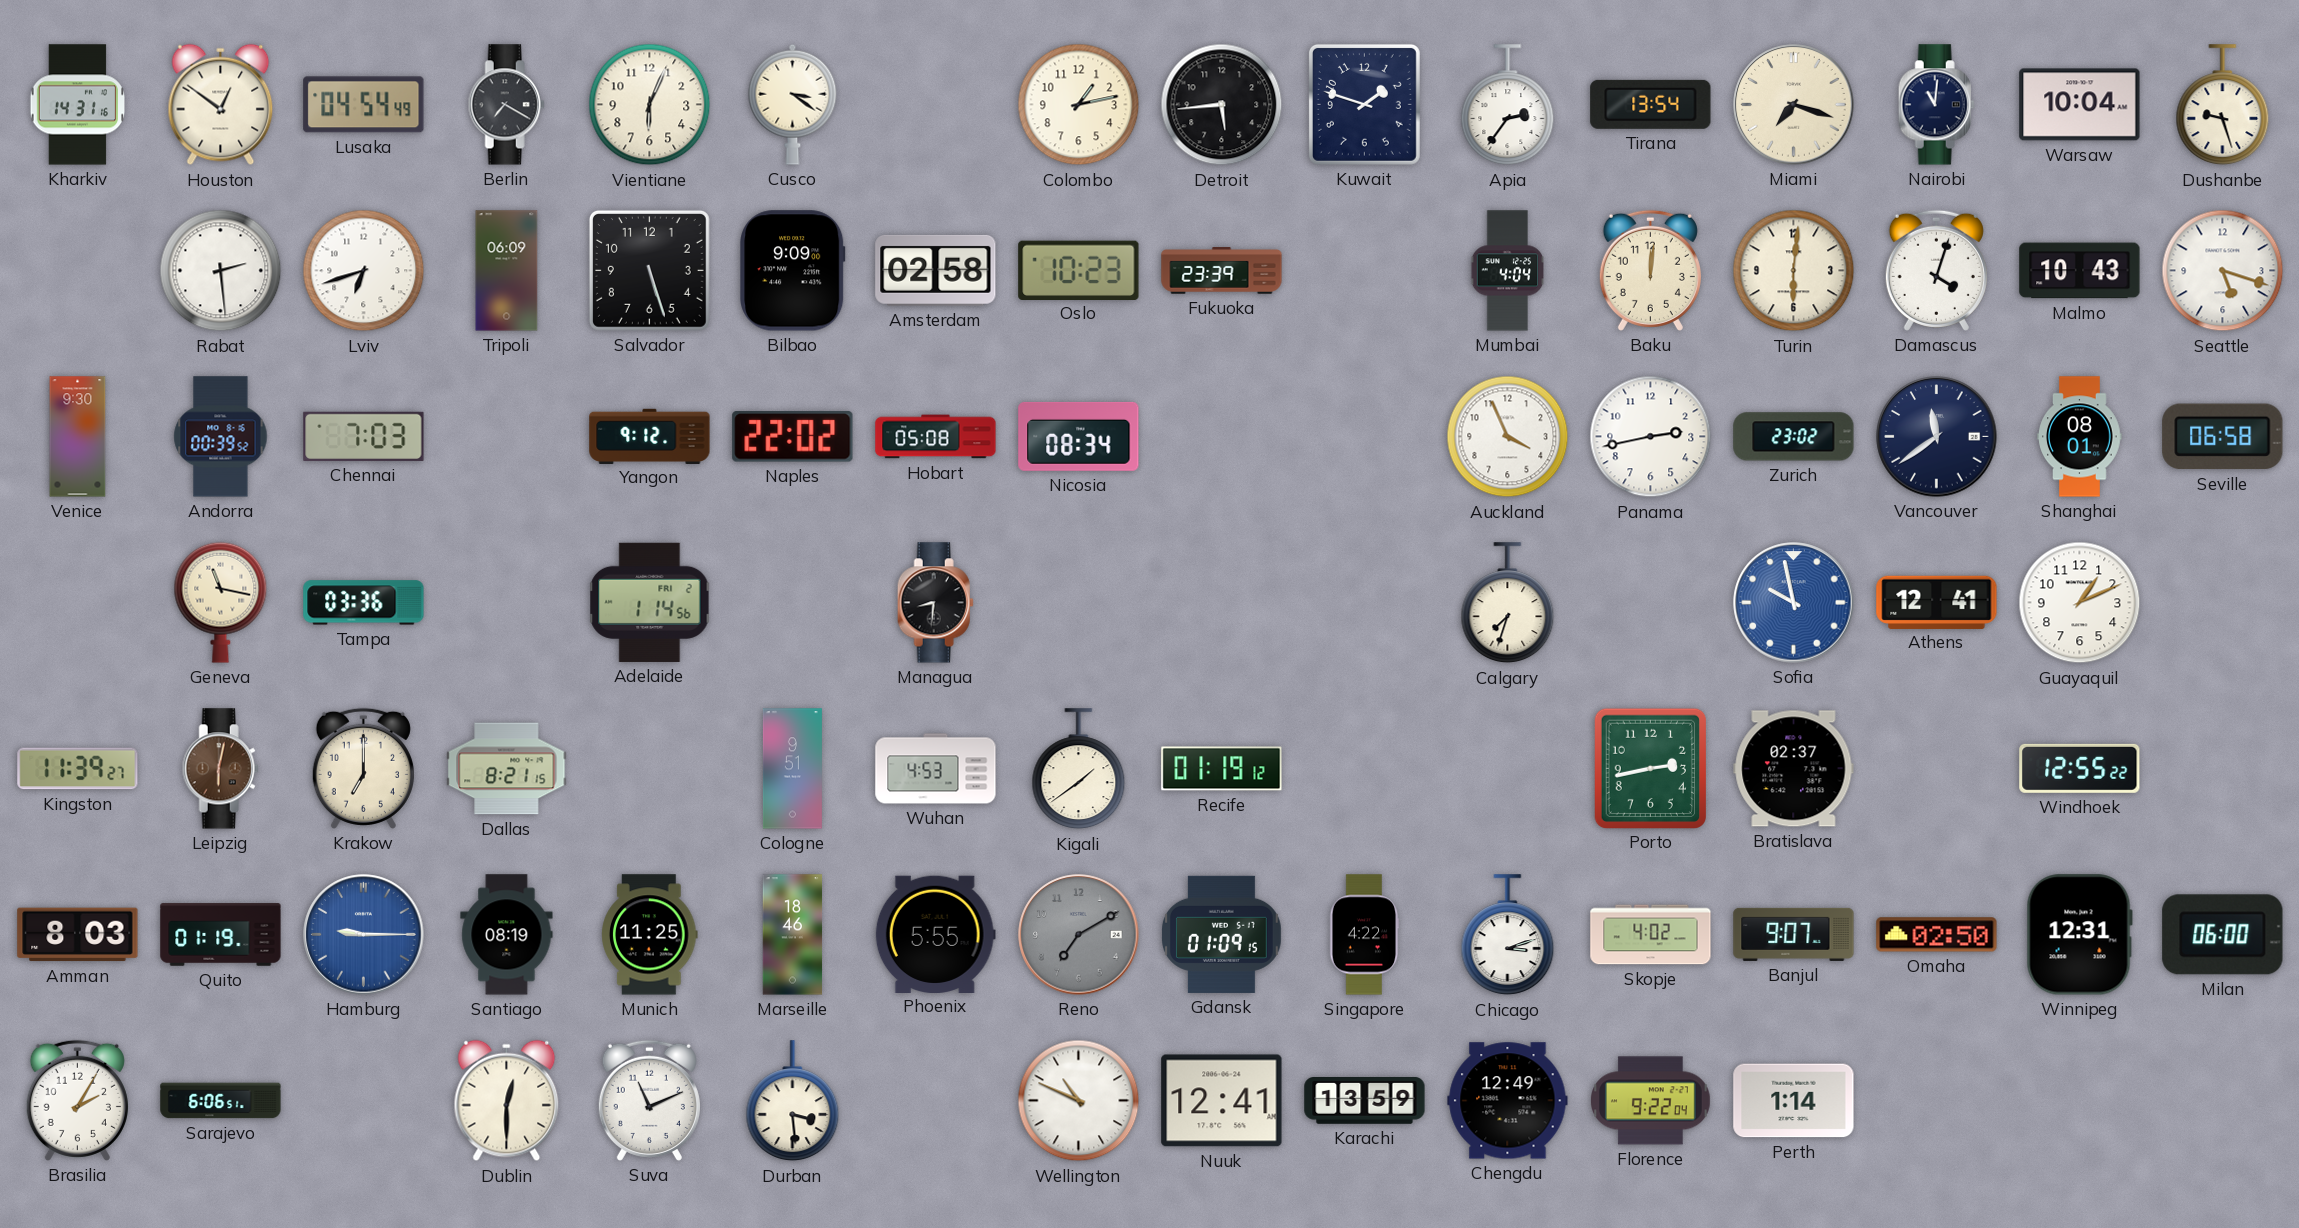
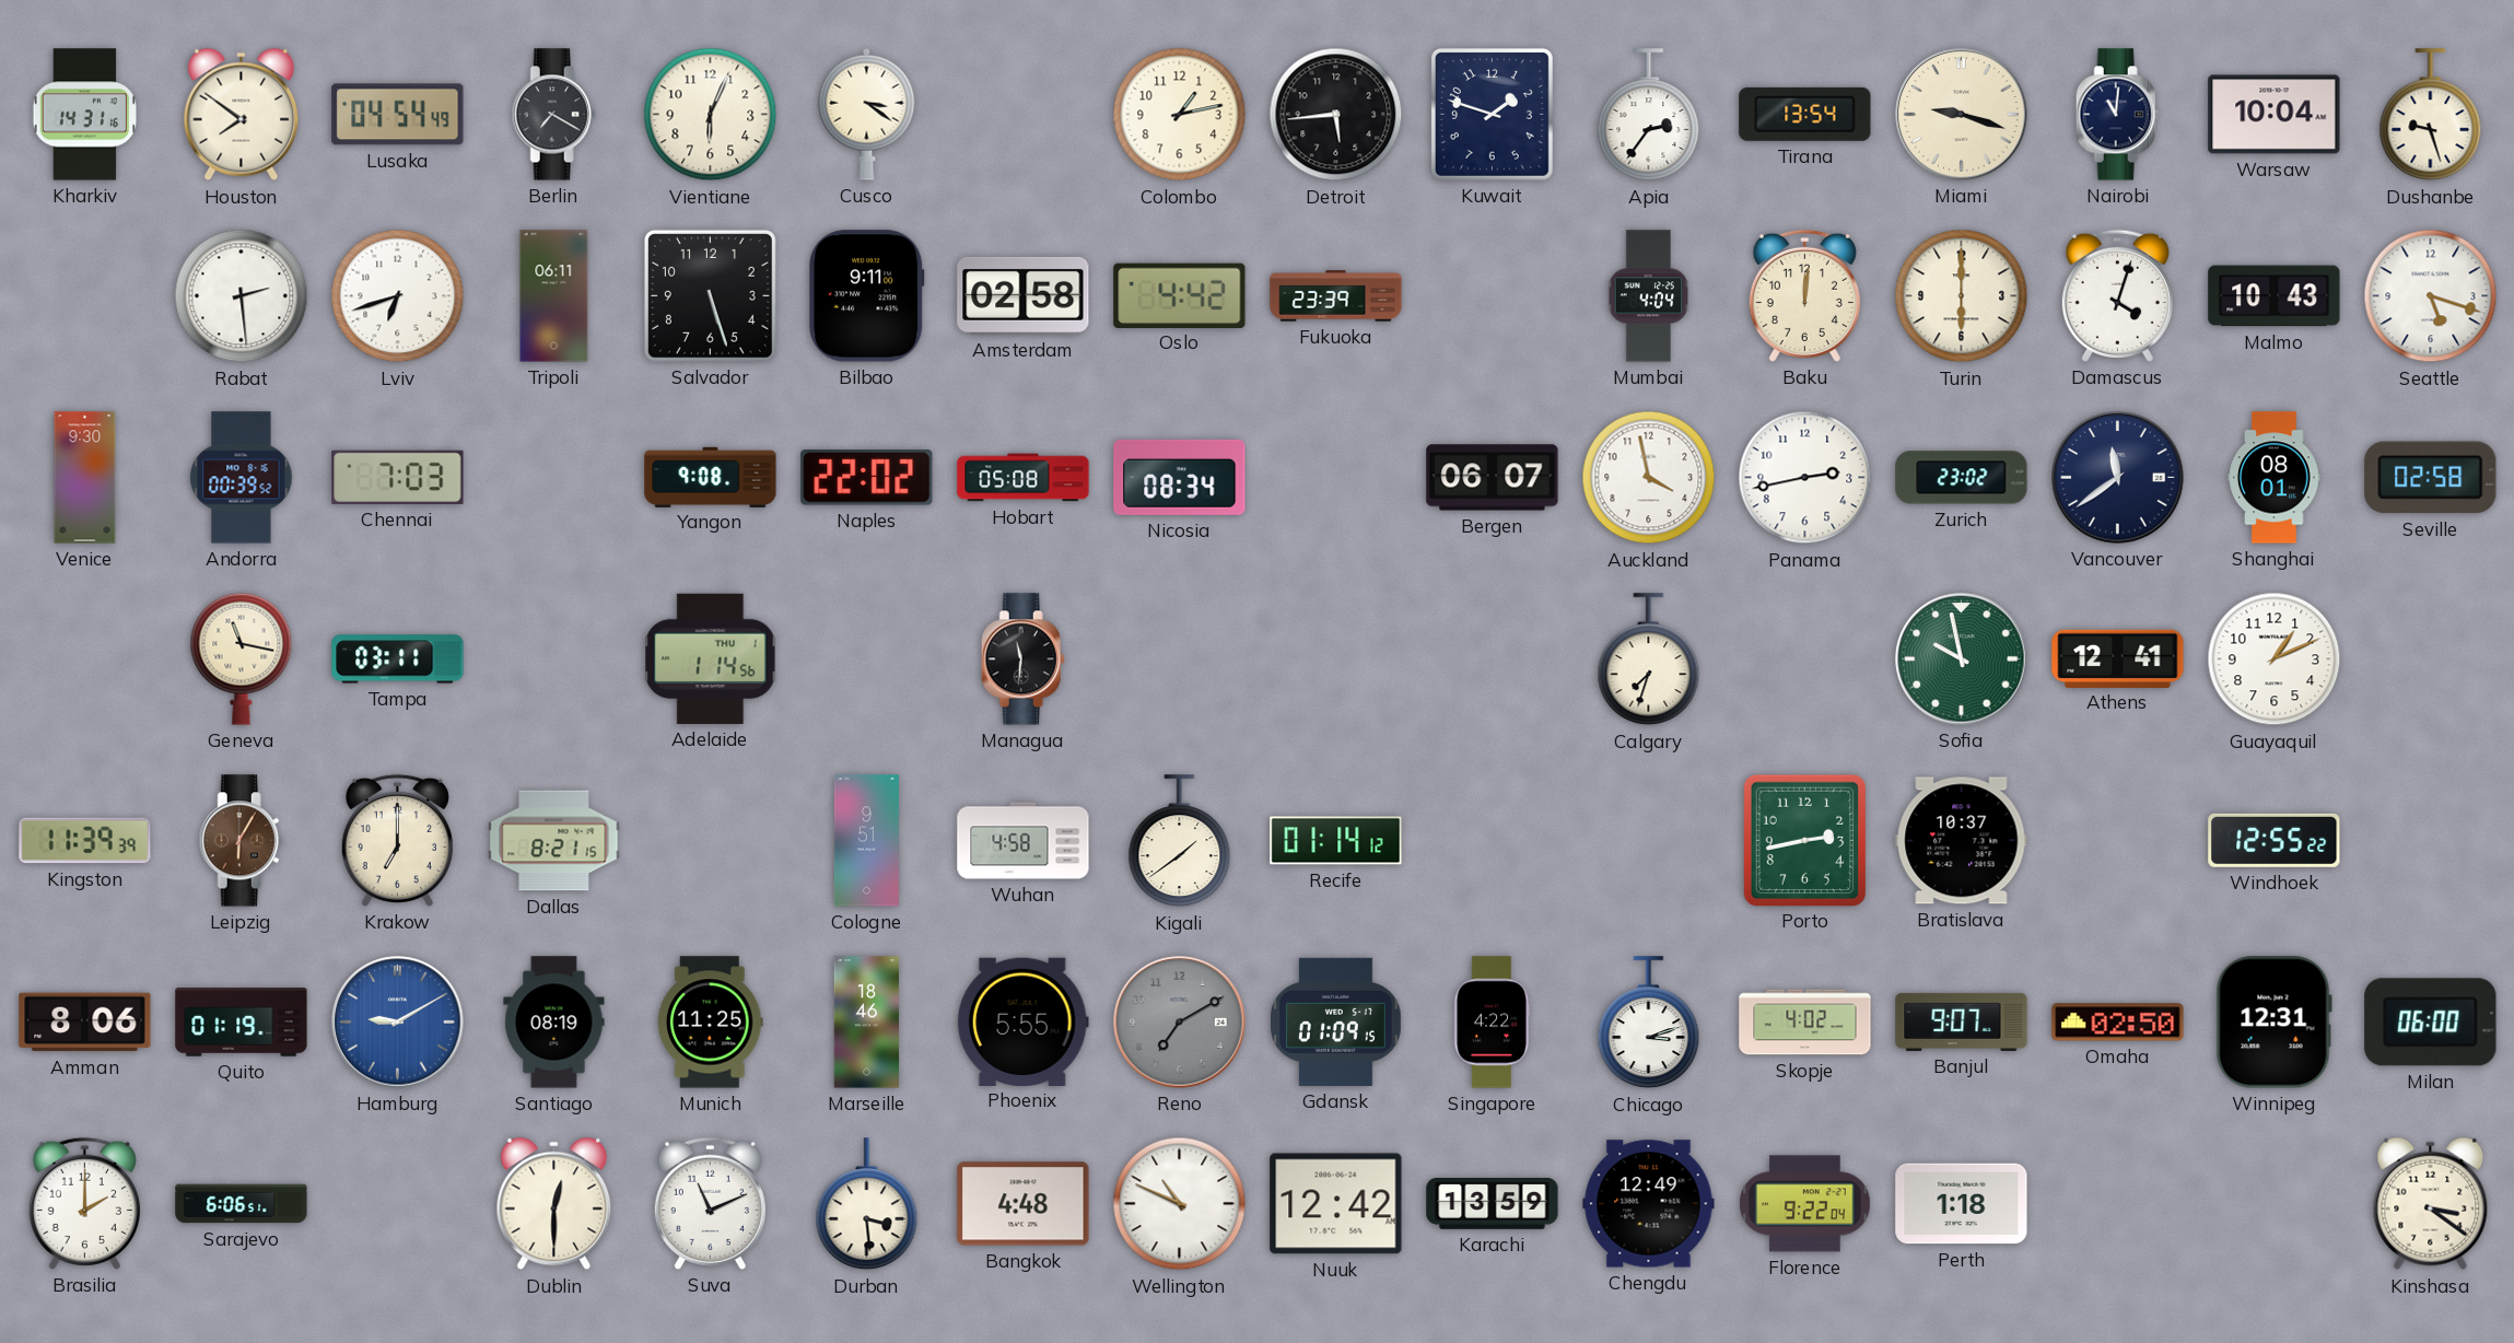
Houston: 12:51 -> 7:51 (242, 115)
Miami: 7:18 -> 9:18 (1962, 115)
Tripoli: 06:09 -> 06:11 (554, 296)
Bilbao: 9:09 -> 9:11 (867, 296)
Oslo: 10:23 -> 4:42 (1180, 295)
Turin: 6:01 -> 6:00 (1962, 296)
Yangon: 9:12 -> 9:08 (711, 477)
Bergen: none -> 06:07 (1493, 478)
Auckland: 3:56 -> 3:58 (1649, 478)
Seville: 06:58 -> 02:58 (2431, 478)
Tampa: 03:36 -> 03:11 (398, 659)
Adelaide date: FRI 2 -> THU 1 (711, 658)
Managua: 8:31 -> 11:31 (1022, 659)
Sofia dial: blue -> green (1962, 659)
Kingston: 11:39:27 -> 11:39:39 (85, 841)
Leipzig: 6:02 -> 6:05 (241, 841)
Wuhan: 4:53 -> 4:58 (1024, 841)
Recife: 01:19 -> 01:14 (1336, 841)
Bratislava: 02:37 -> 10:37 (1962, 841)
Amman: 8:03 -> 8:06 (85, 1023)
Hamburg: 9:15 -> 9:10 (398, 1023)
Brasilia: 2:05 -> 2:00 (84, 1203)
Bangkok: none -> 4:48 (1024, 1204)
Nuuk: 12:41 -> 12:42 (1336, 1204)
Perth: 1:14 -> 1:18 (1962, 1204)
Kinshasa: none -> 3:21 (2431, 1204)
